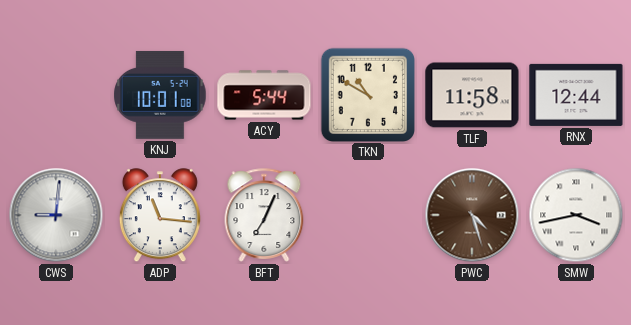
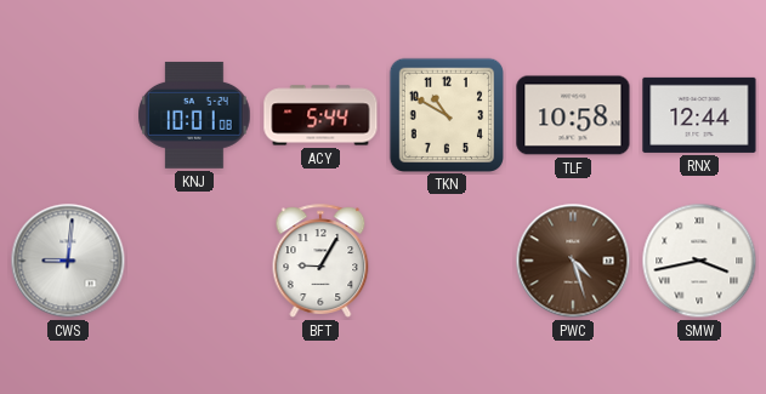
TLF: 11:58 -> 10:58 (573, 115)
ADP: 11:16 -> none (160, 216)
BFT: 7:04 -> 9:05 (320, 261)
